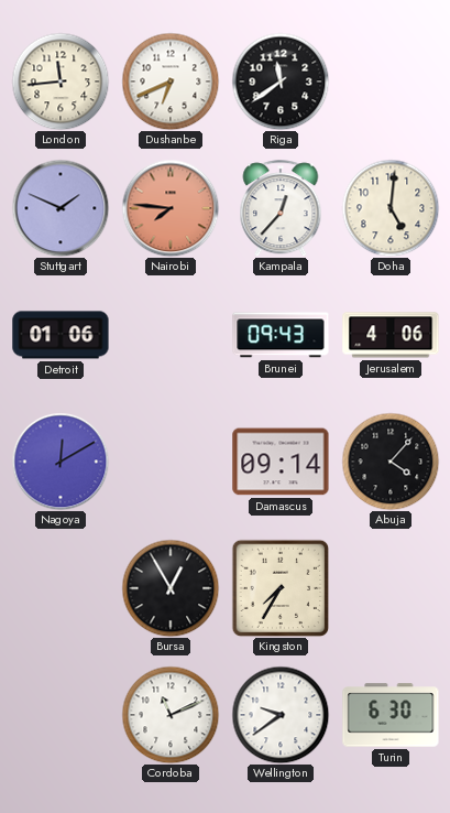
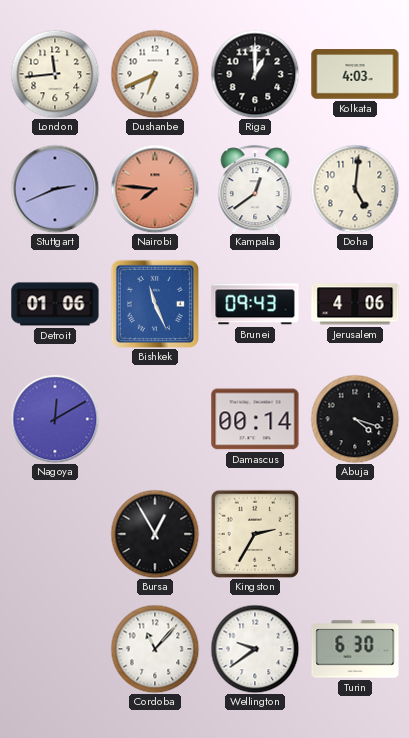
Riga: 11:39 -> 1:00 (255, 74)
Kolkata: none -> 4:03 (355, 74)
Stuttgart: 1:49 -> 2:41 (55, 189)
Kampala: 12:37 -> 12:39 (255, 189)
Bishkek: none -> 11:26 (155, 304)
Damascus: 09:14 -> 00:14 (255, 419)
Abuja: 4:07 -> 4:18 (355, 419)
Kingston: 7:35 -> 2:35 (255, 534)
Cordoba: 11:11 -> 11:07 (155, 649)
